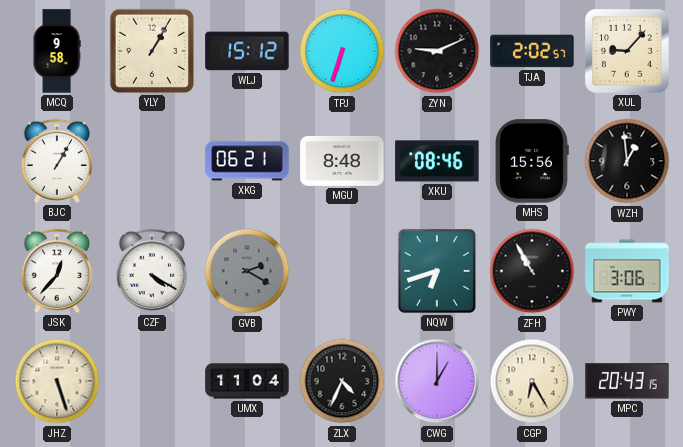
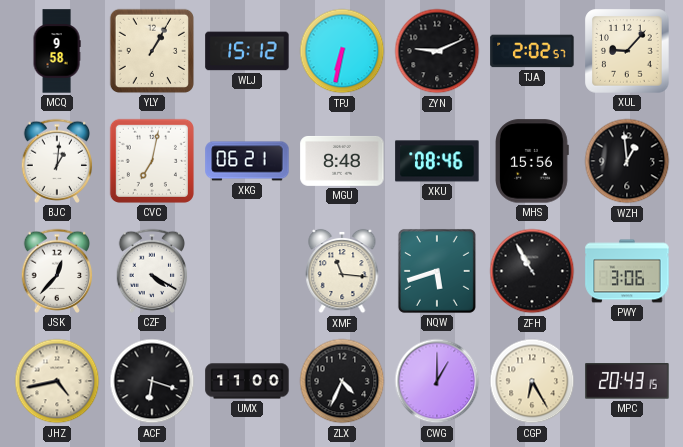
TPJ: 6:33 -> 6:32 (342, 51)
BJC: 1:05 -> 1:01 (57, 161)
CVC: none -> 7:02 (152, 161)
GVB: 2:20 -> none (247, 271)
XMF: none -> 11:16 (342, 271)
NQW: 6:42 -> 5:42 (437, 271)
JHZ: 5:27 -> 4:43 (57, 381)
ACF: none -> 6:18 (152, 381)
UMX: 11:04 -> 11:00 (247, 381)
